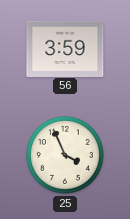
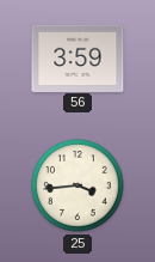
25: 3:56 -> 3:44 (77, 185)
